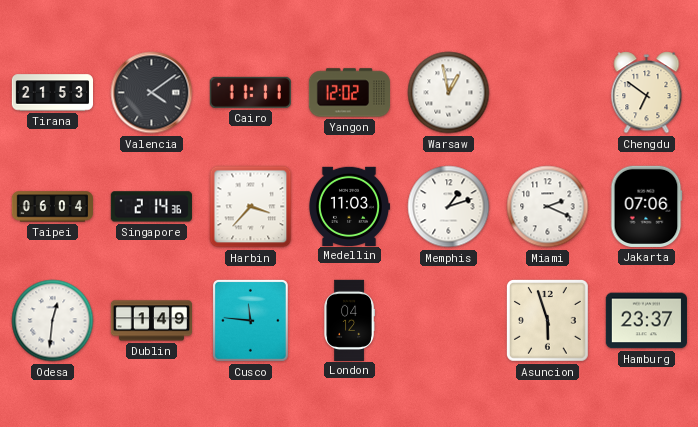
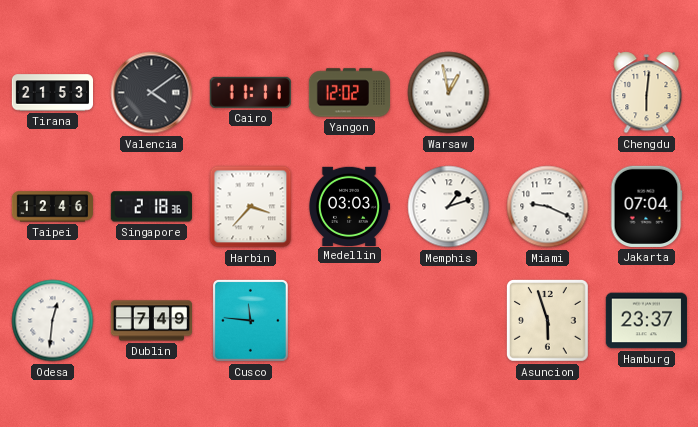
Chengdu: 6:51 -> 6:01 (647, 93)
Taipei: 06:04 -> 12:46 (52, 207)
Singapore: 2:14 -> 2:18 (151, 207)
Medellin: 11:03 -> 03:03 (348, 206)
Miami: 2:19 -> 9:19 (548, 207)
Jakarta: 07:06 -> 07:04 (646, 206)
Dublin: 1:49 -> 7:49 (151, 321)
London: 04:12 -> none (349, 320)
